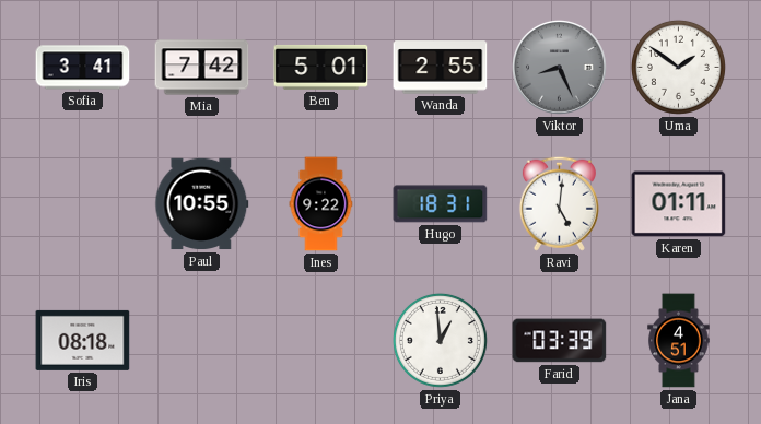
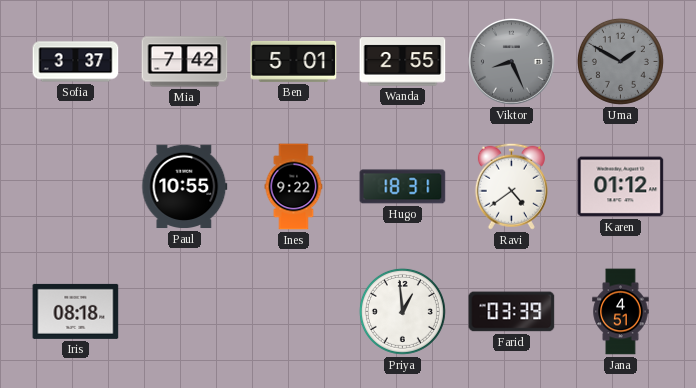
Sofia: 3:41 -> 3:37 (76, 62)
Uma: 1:51 -> 1:50 (620, 61)
Uma dial: white -> grey (620, 61)
Ravi: 5:01 -> 4:39 (511, 186)
Karen: 01:11 -> 01:12 (621, 187)
